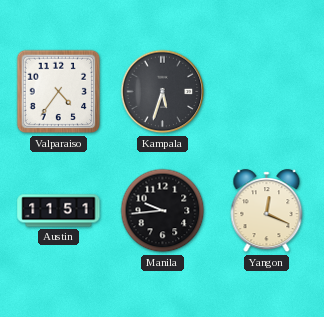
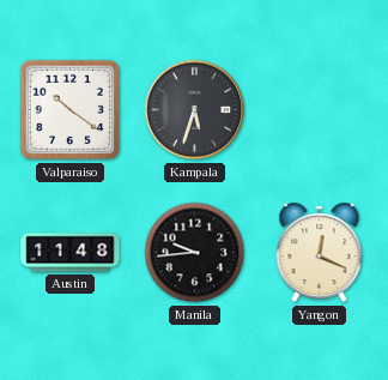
Valparaiso: 4:36 -> 10:21 (71, 110)
Austin: 11:51 -> 11:48 (71, 253)
